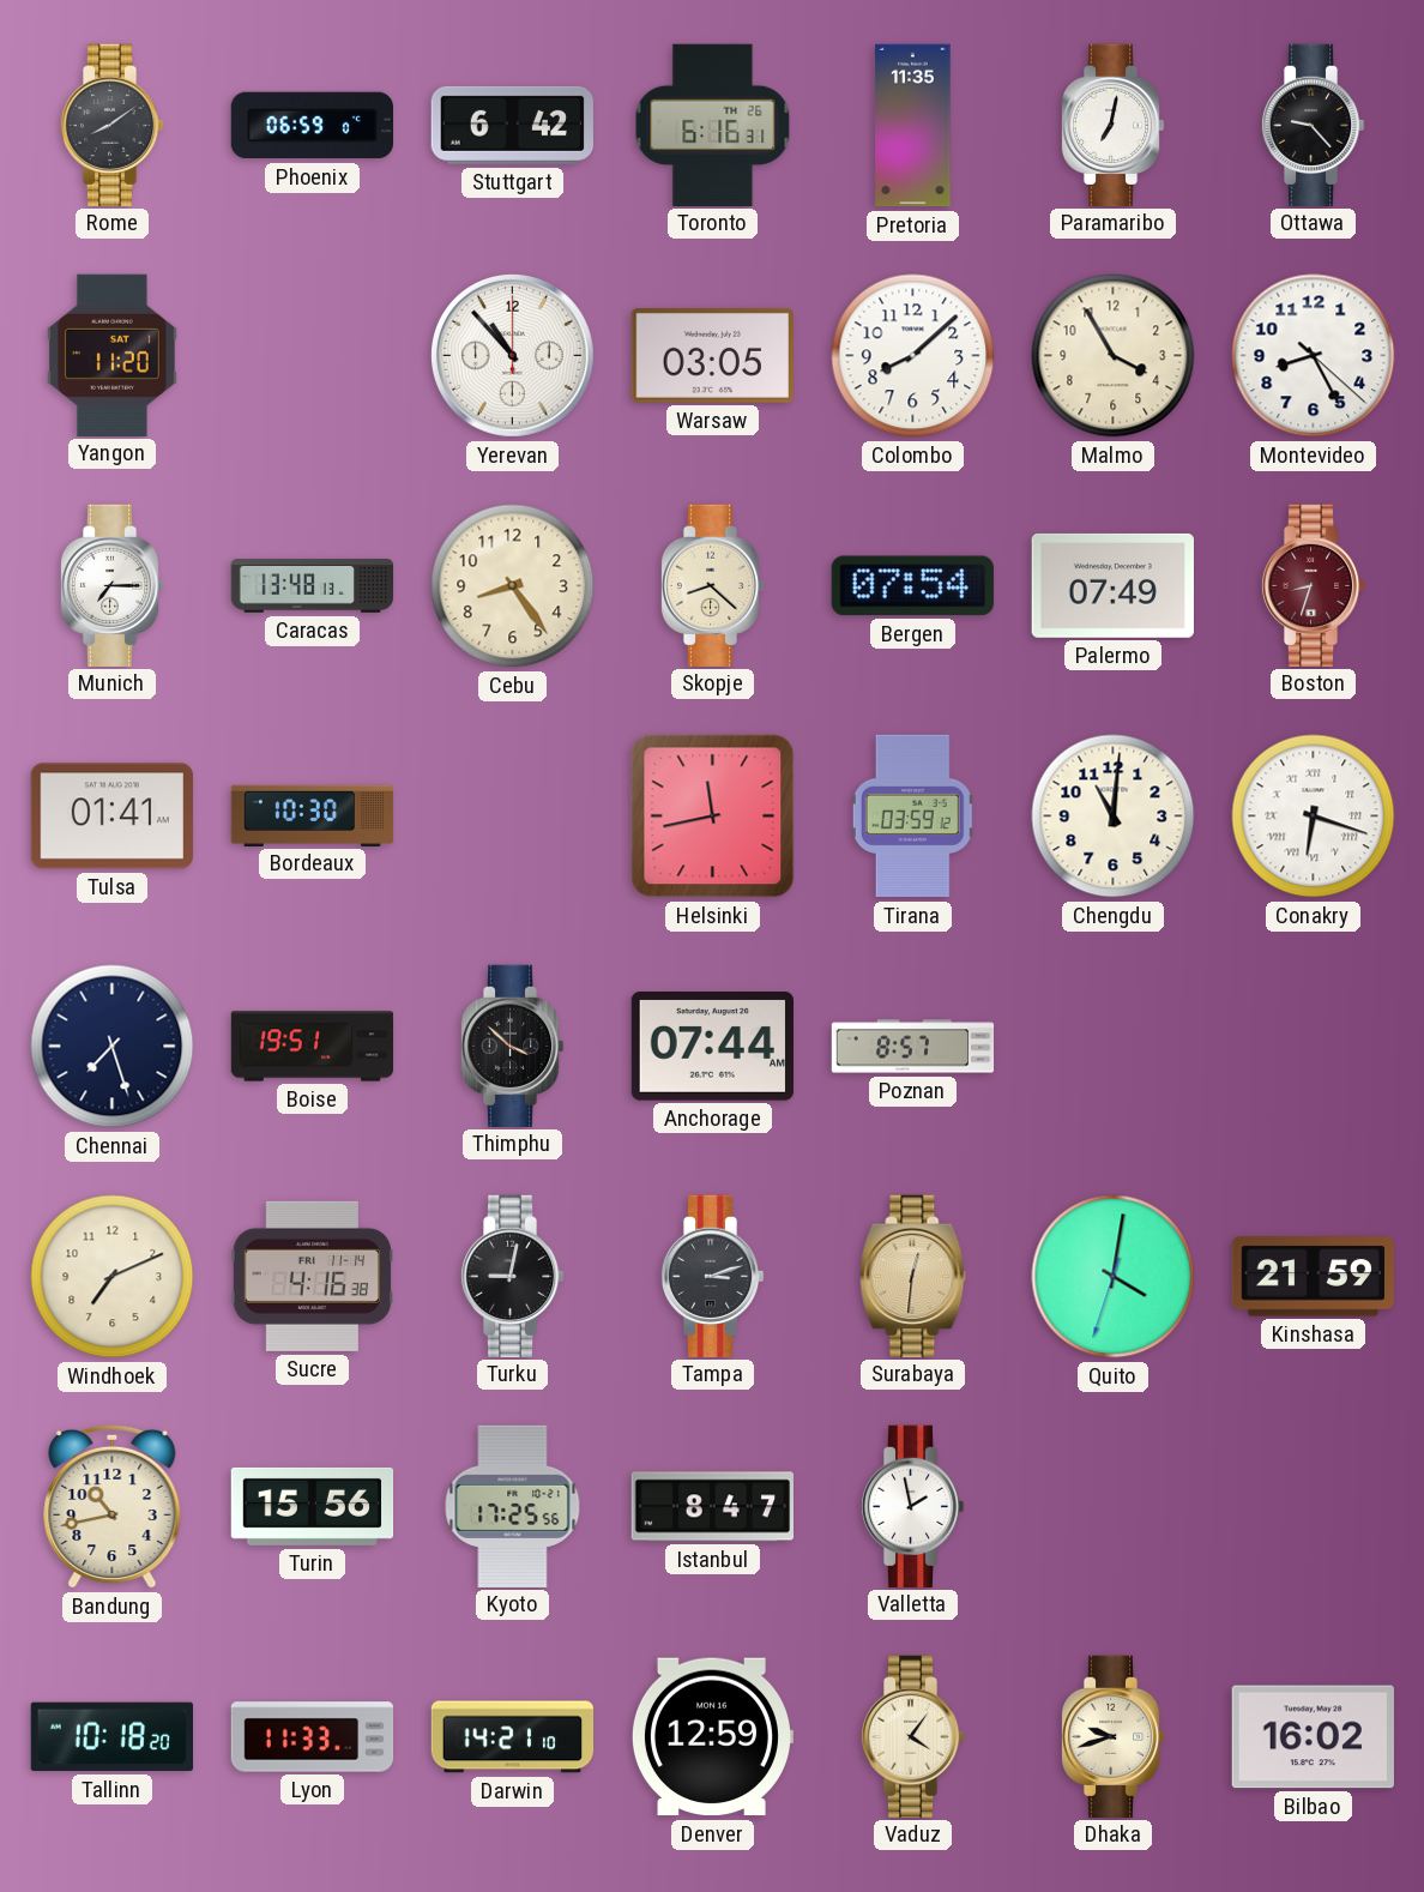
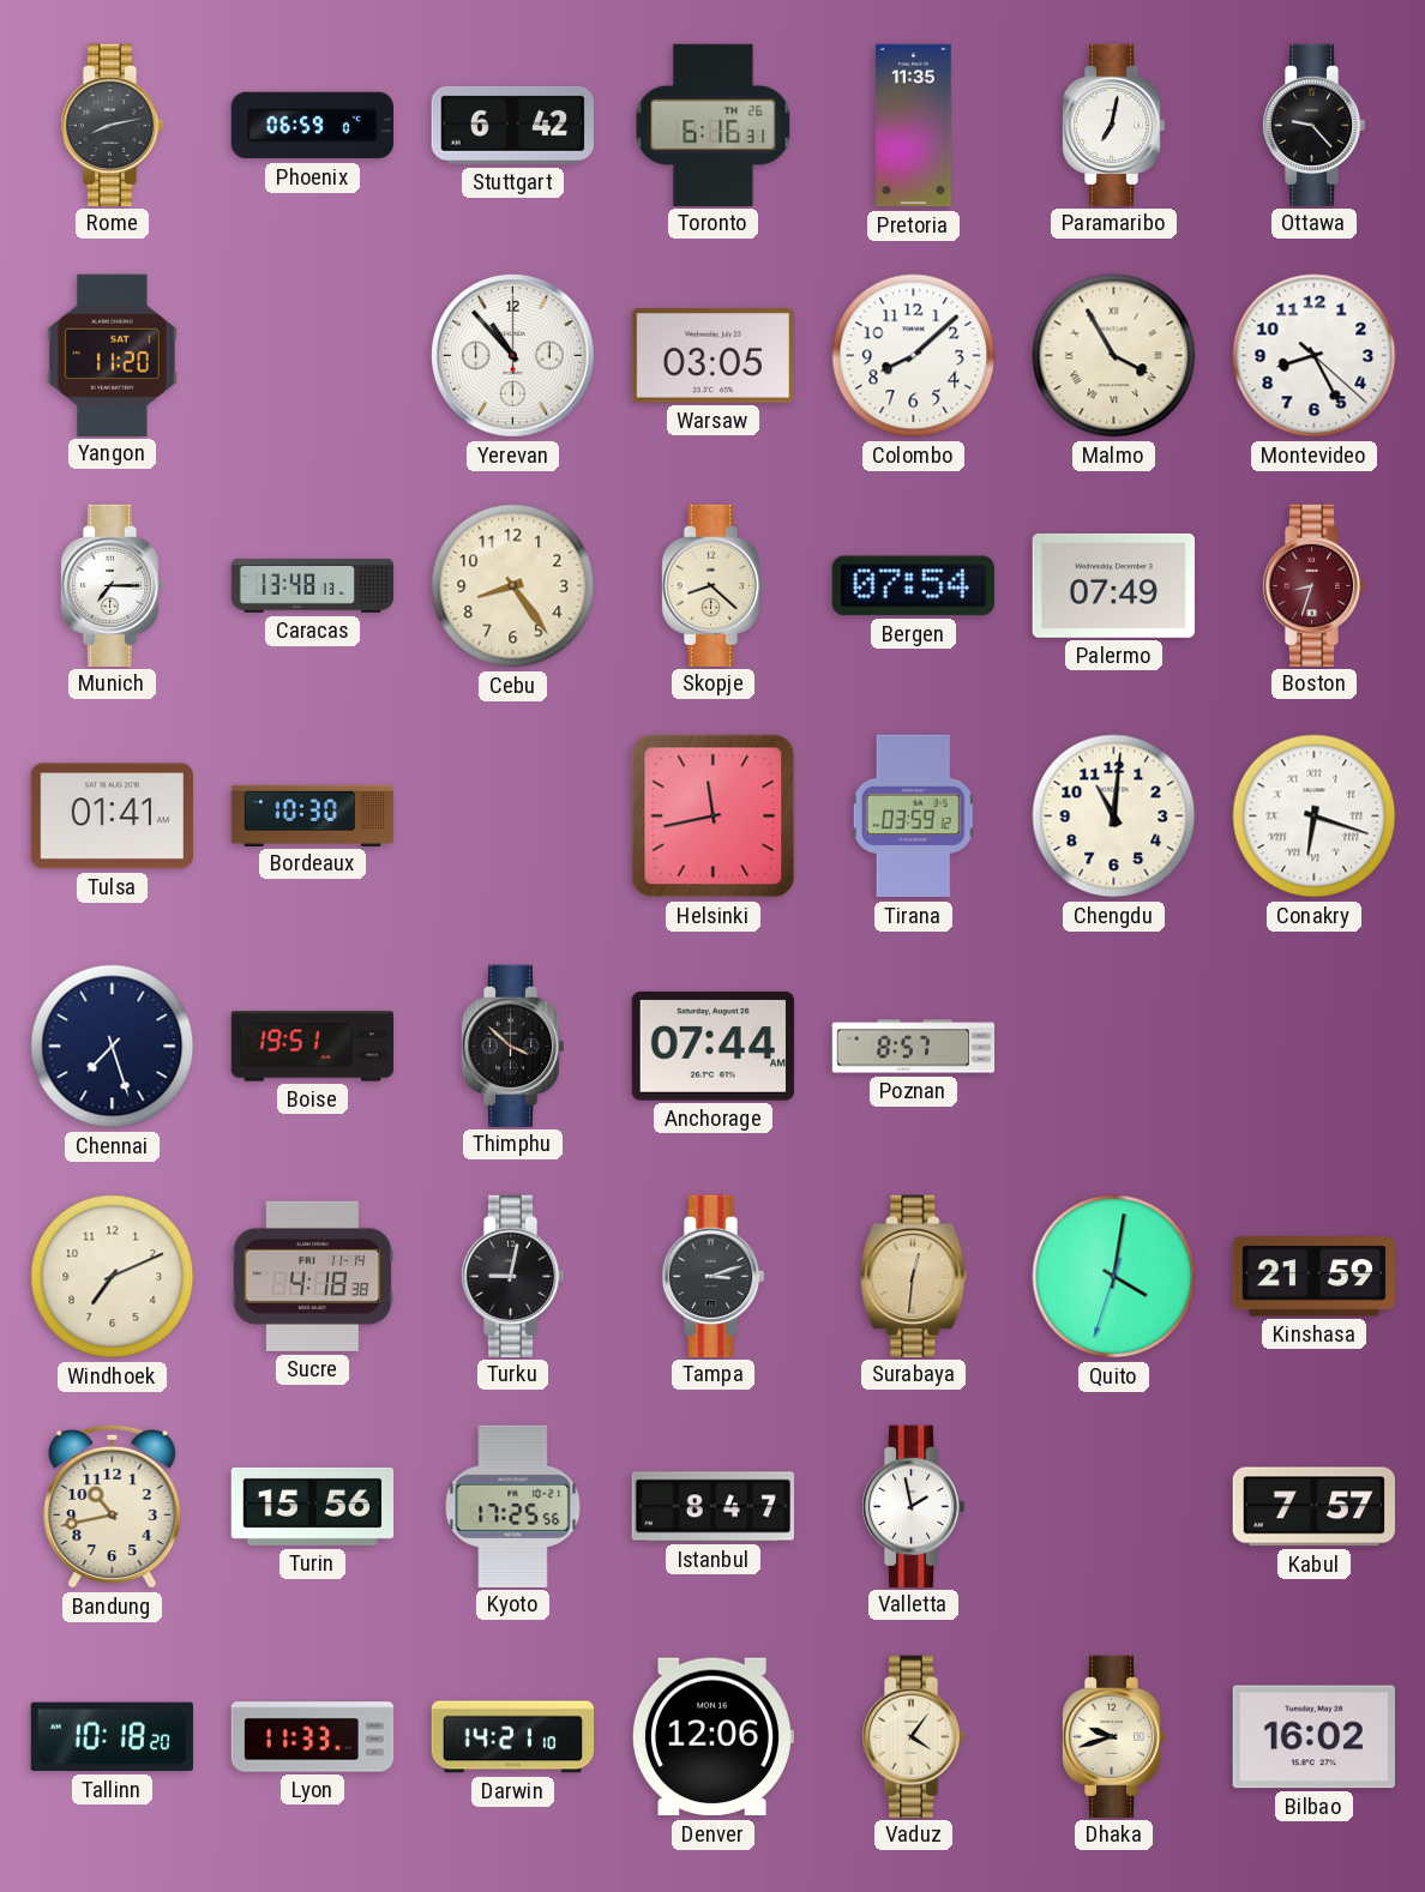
Rome: 8:09 -> 8:13 (112, 125)
Malmo numerals: Arabic -> Roman (1114, 356)
Sucre: 4:16 -> 4:18 (312, 1276)
Kabul: none -> 7:57 (1313, 1507)
Denver: 12:59 -> 12:06 (712, 1737)
